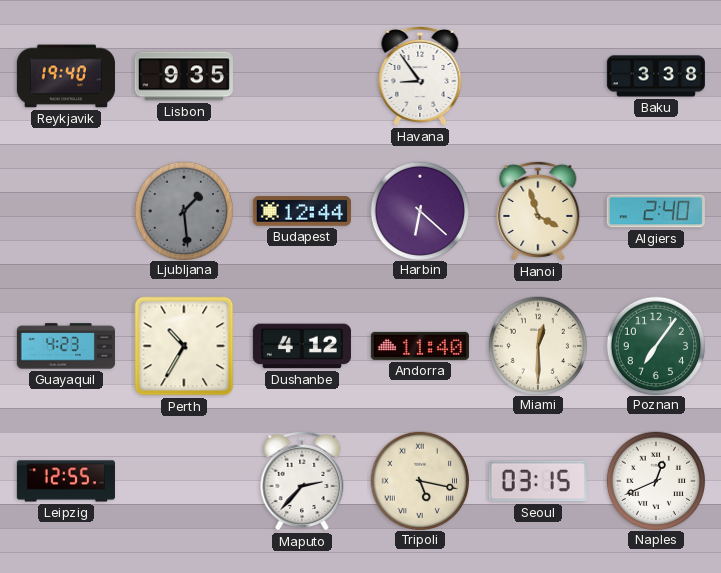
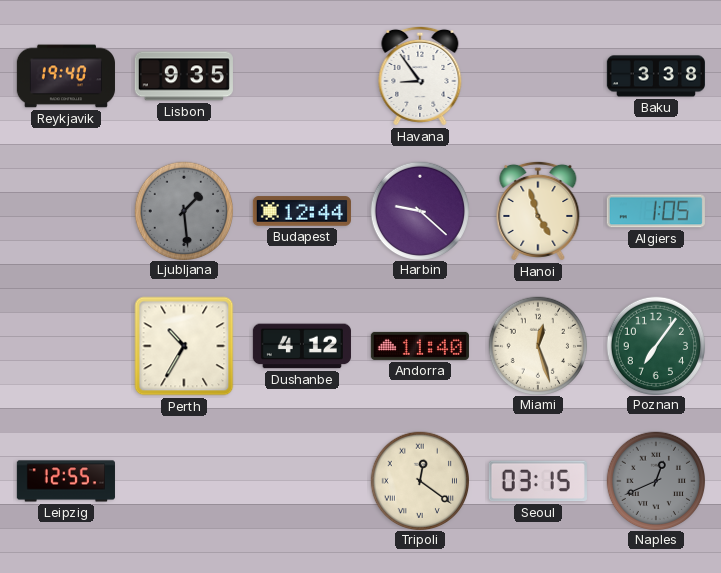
Harbin: 6:22 -> 9:22 (419, 210)
Hanoi: 3:57 -> 4:57 (538, 211)
Algiers: 2:40 -> 1:05 (656, 211)
Guayaquil: 4:23 -> none (66, 346)
Miami: 12:30 -> 12:27 (537, 345)
Maputo: 2:37 -> none (302, 481)
Tripoli: 5:17 -> 12:21 (419, 480)
Naples dial: white -> grey (655, 480)
